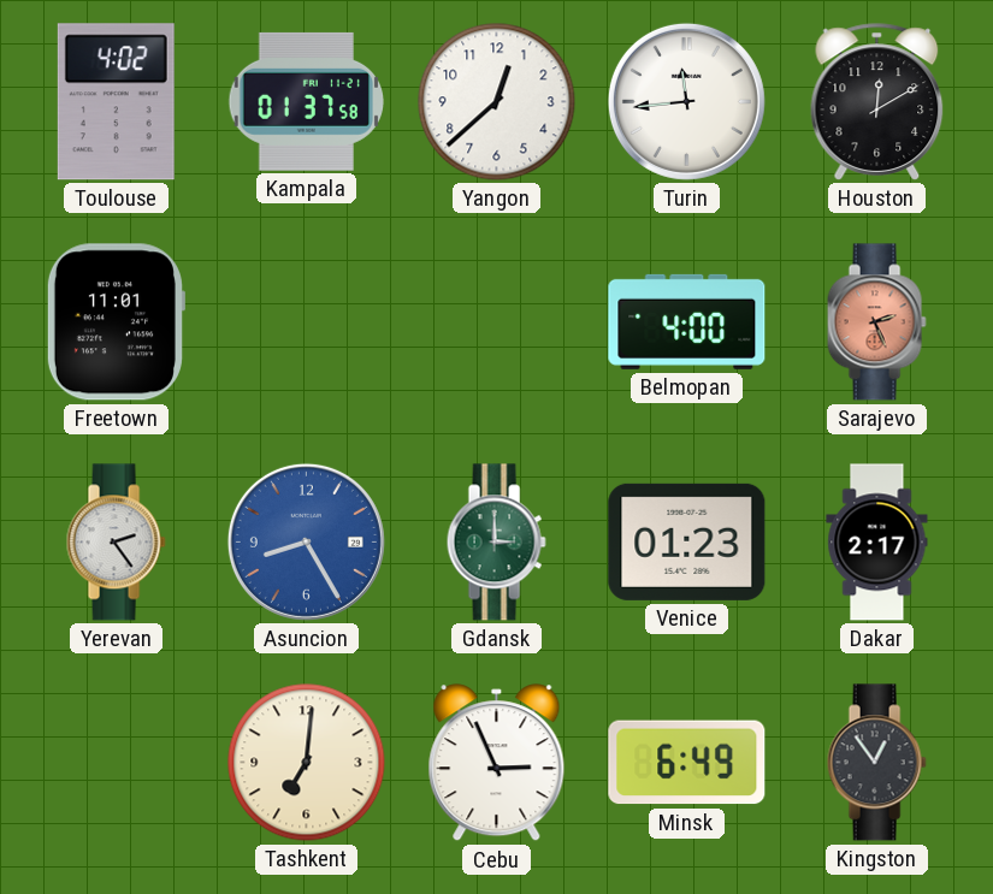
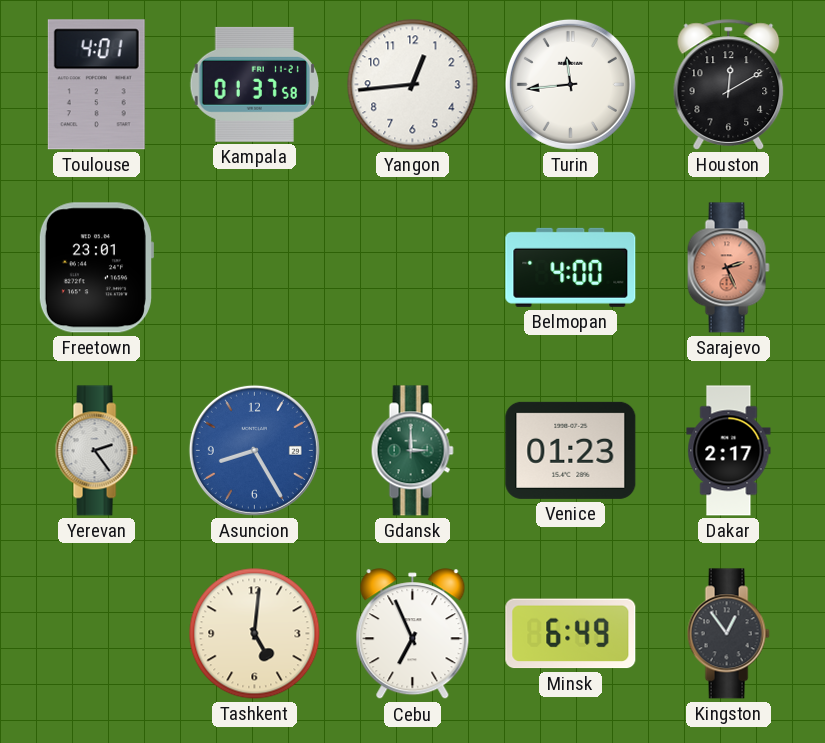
Toulouse: 4:02 -> 4:01 (96, 85)
Yangon: 12:38 -> 12:44 (413, 85)
Freetown: 11:01 -> 23:01 (96, 268)
Tashkent: 7:01 -> 5:01 (255, 634)
Cebu: 2:56 -> 6:56 (413, 634)
